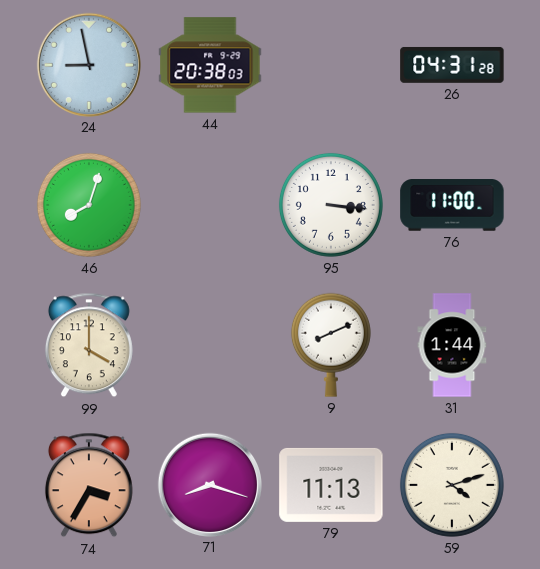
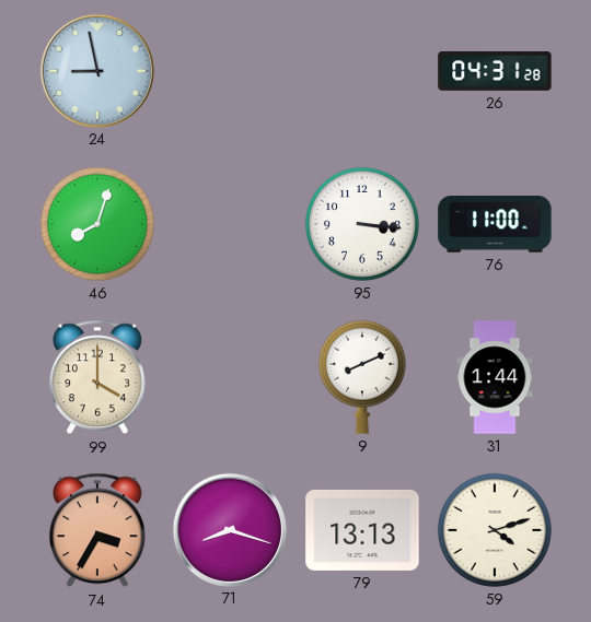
44: 20:38 -> none (210, 65)
79: 11:13 -> 13:13 (362, 530)
